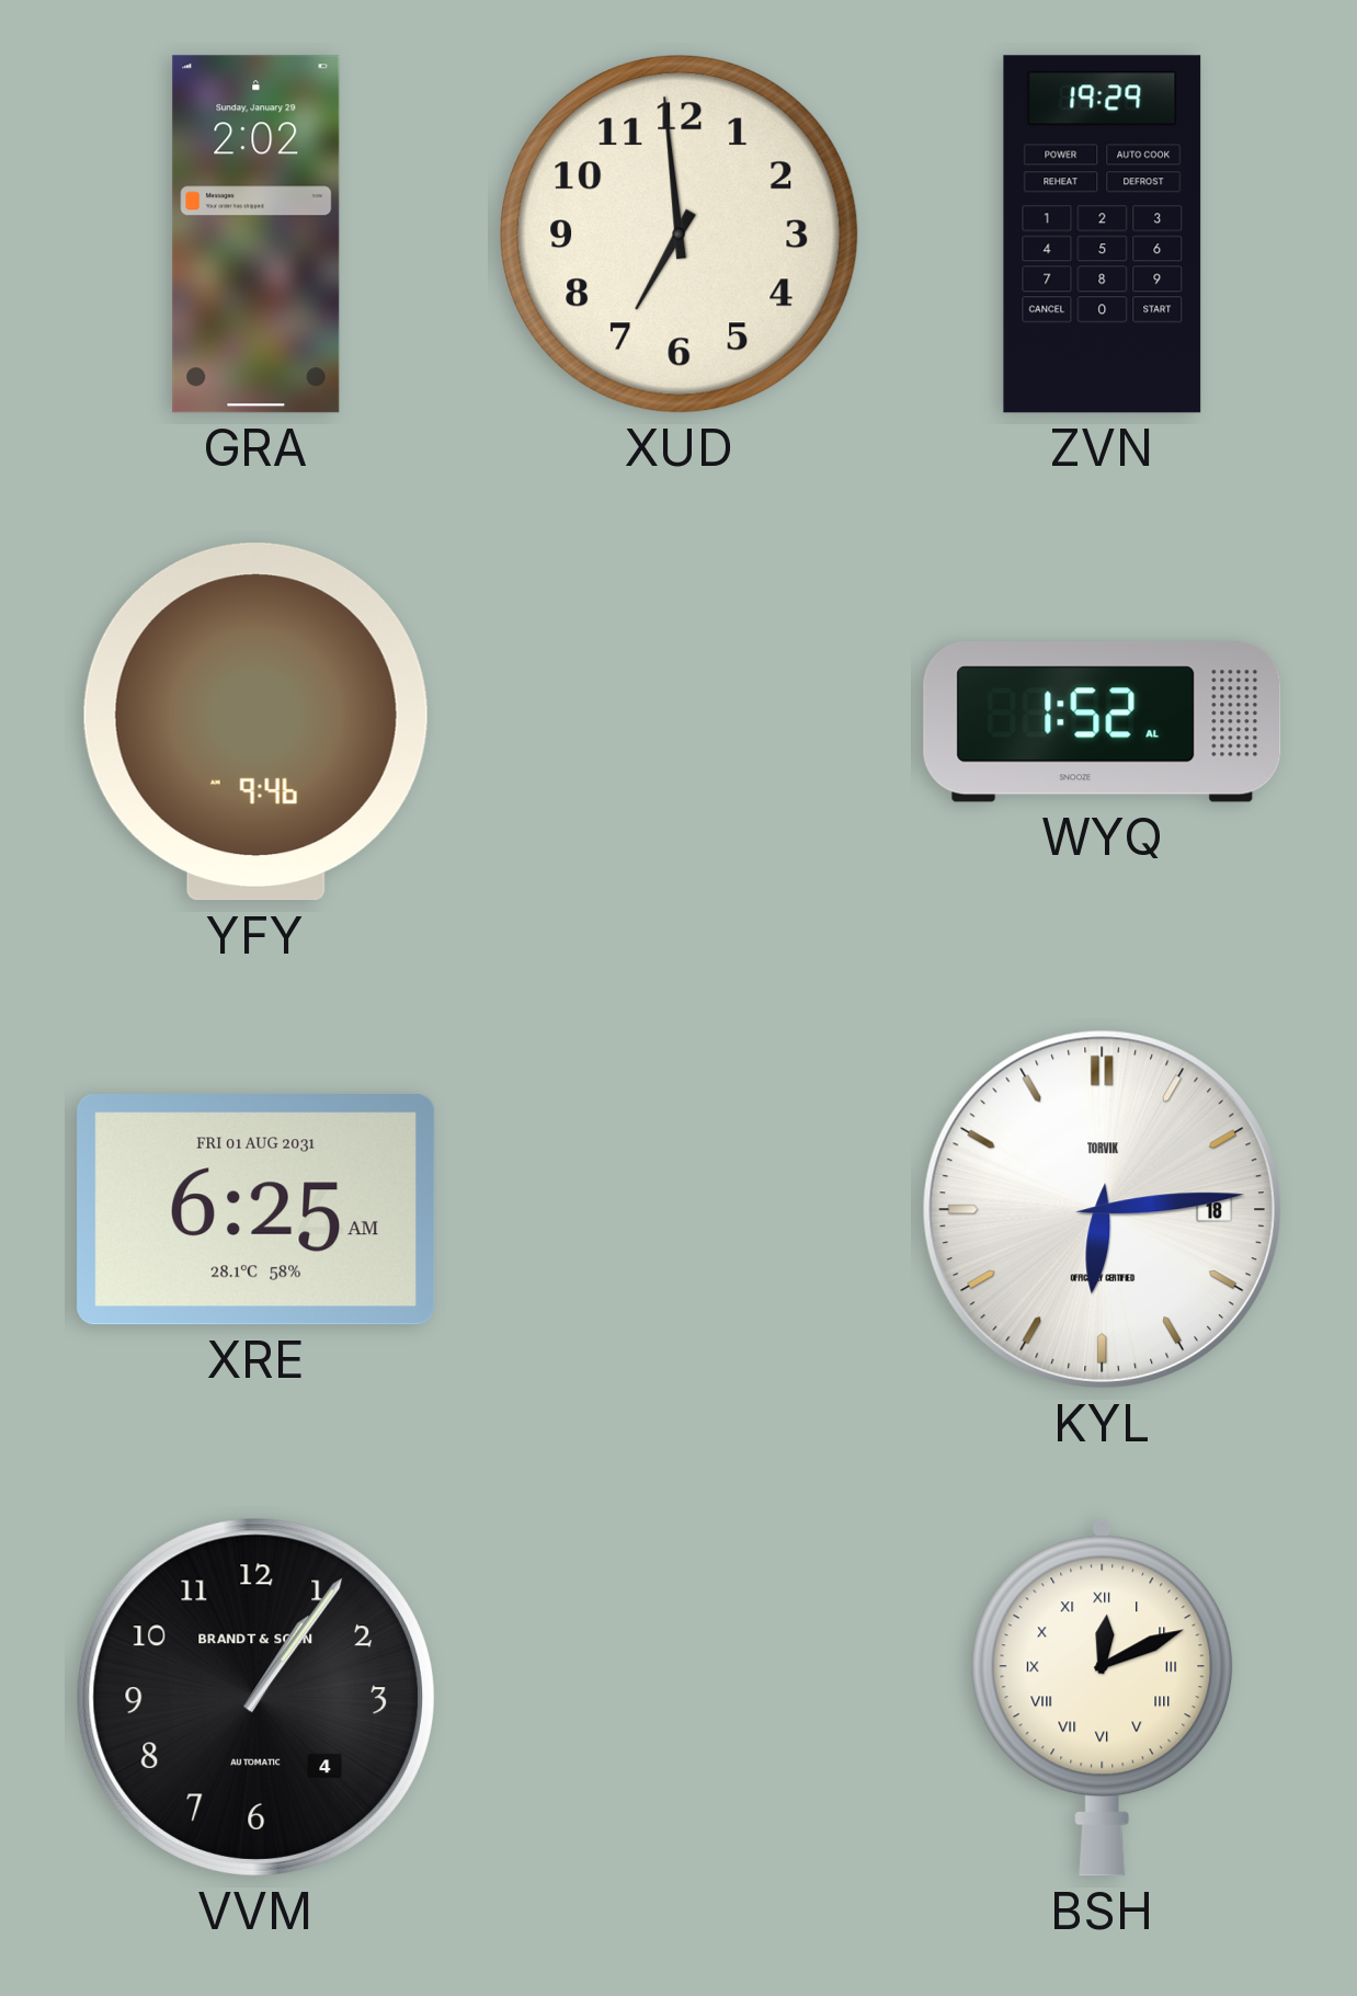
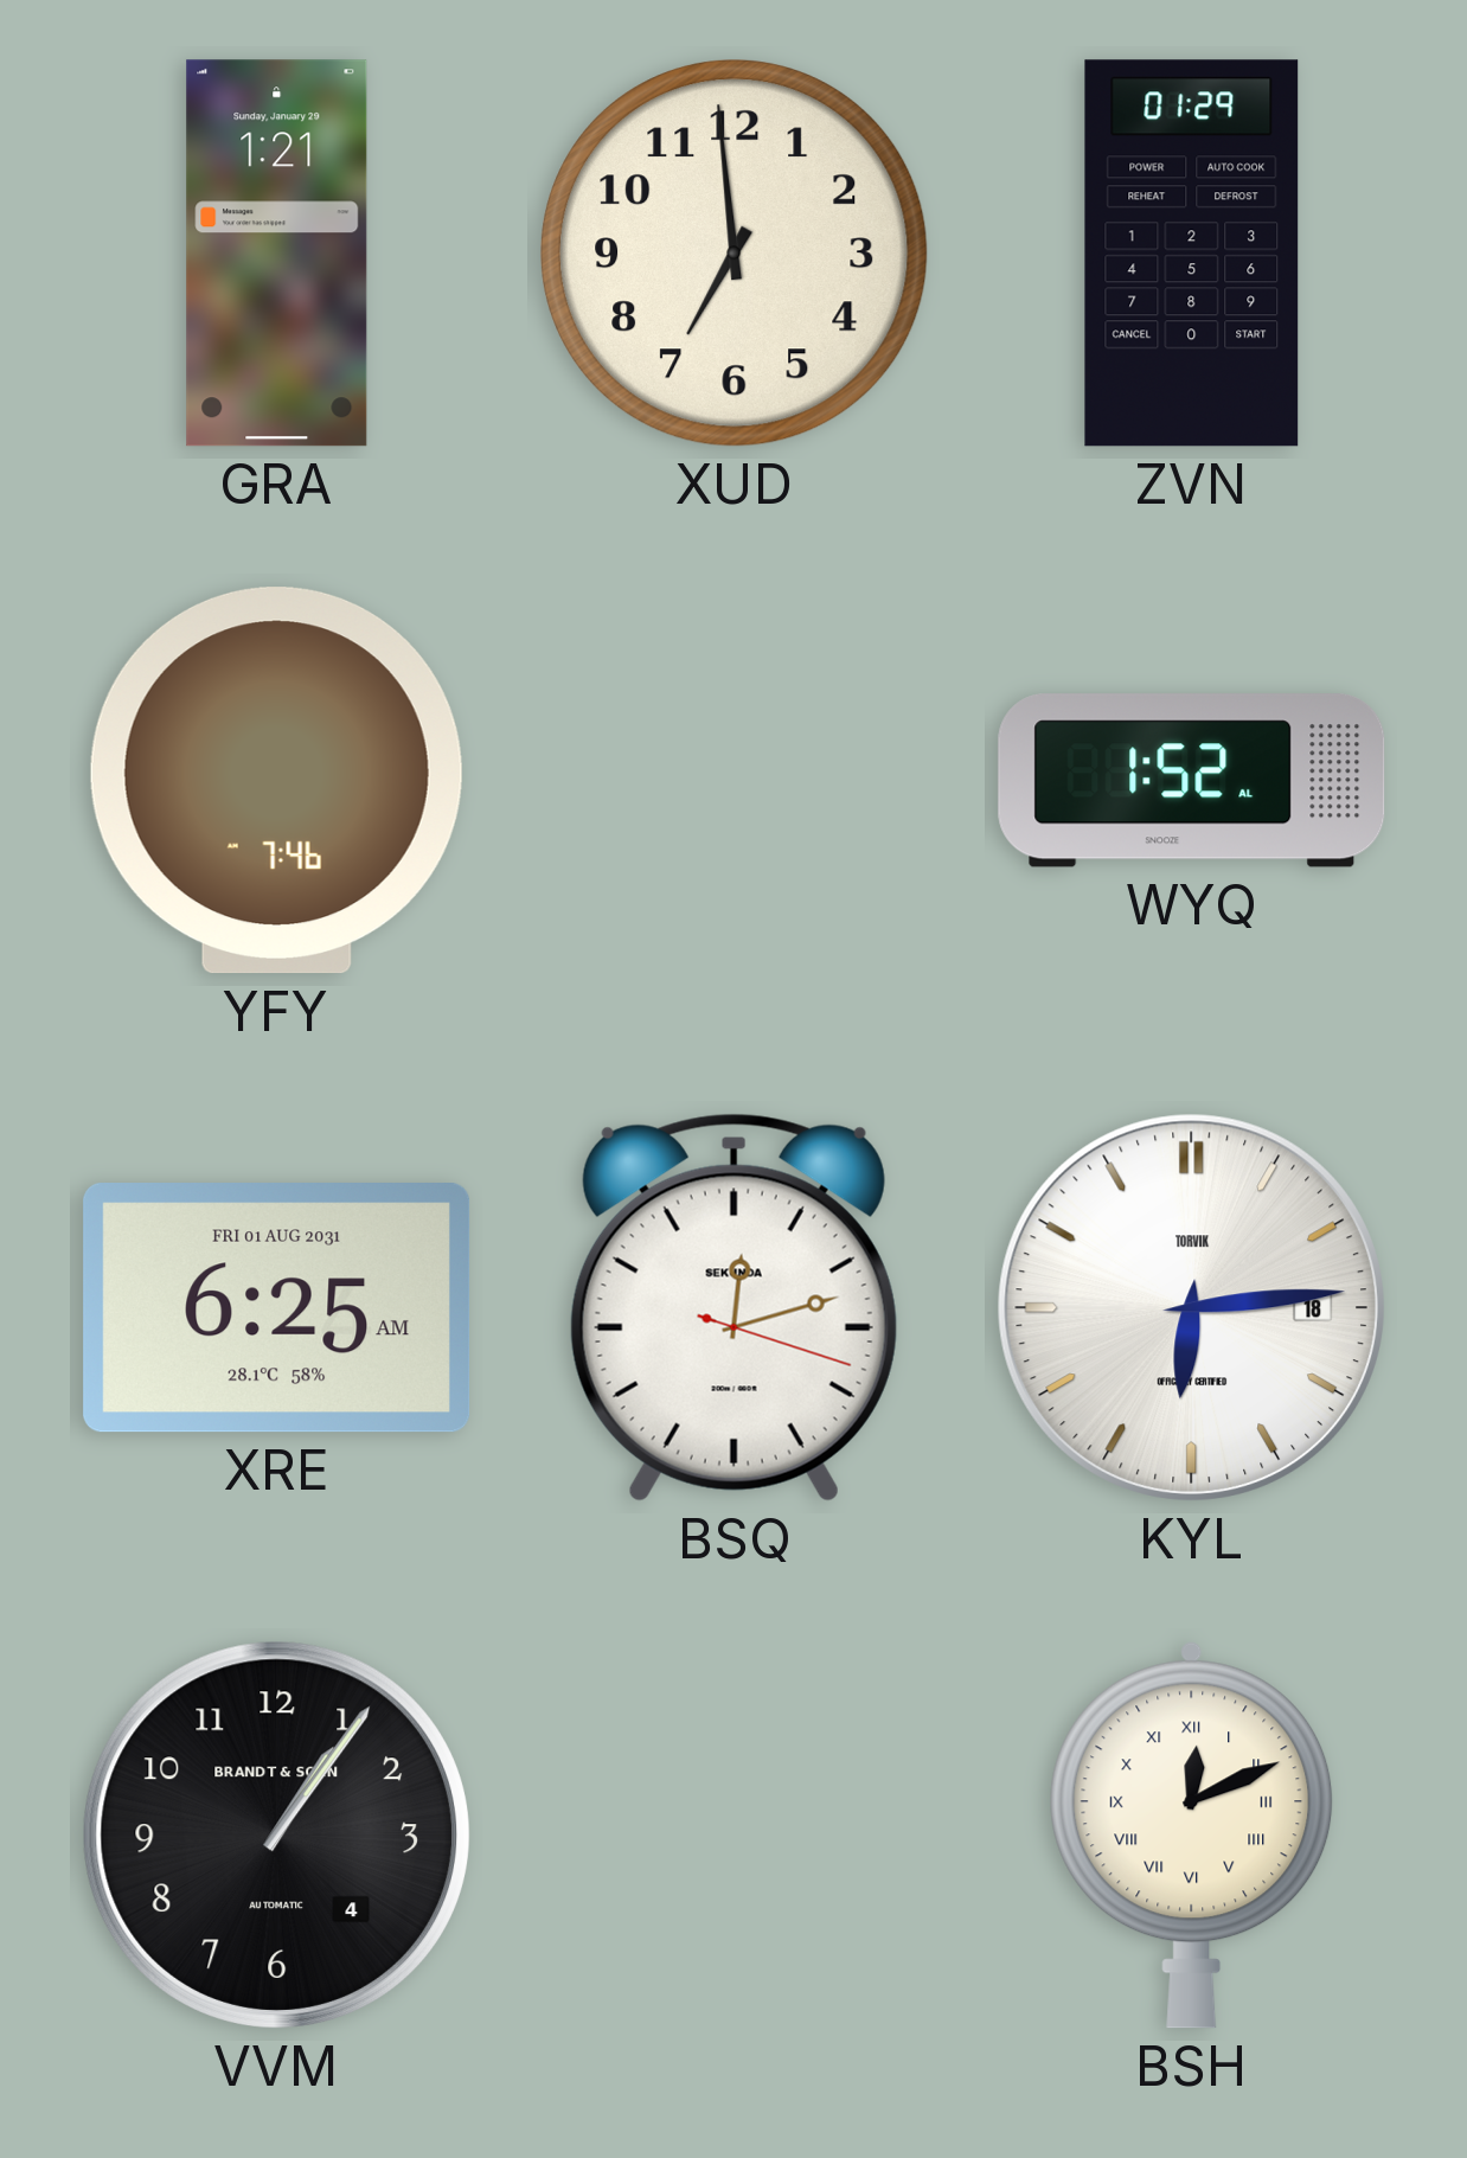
GRA: 2:02 -> 1:21 (277, 254)
ZVN: 19:29 -> 01:29 (1192, 254)
YFY: 9:46 -> 7:46 (276, 781)
BSQ: none -> 12:12 (733, 1307)
